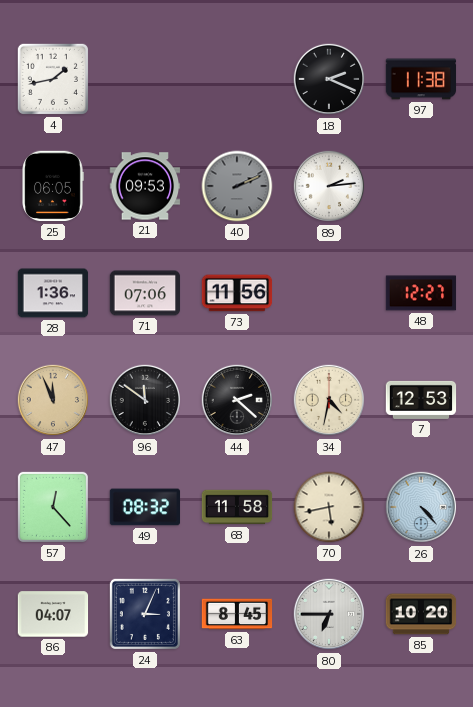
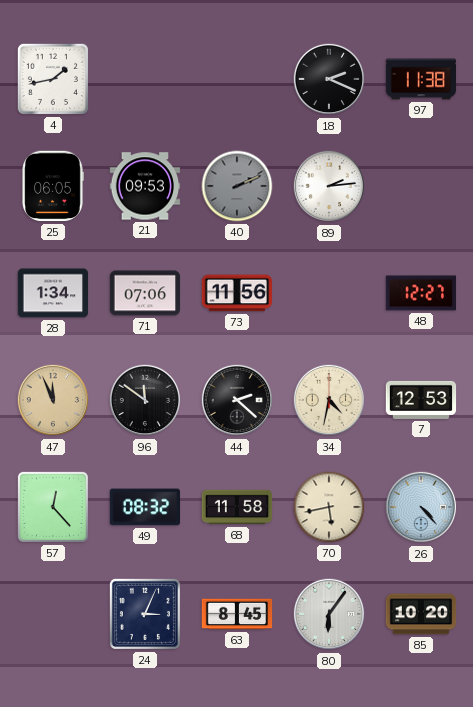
28: 1:36 -> 1:34 (53, 293)
86: 04:07 -> none (53, 614)
80: 6:45 -> 6:06 (329, 614)
